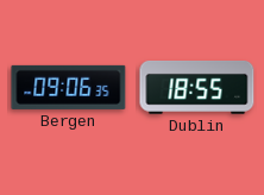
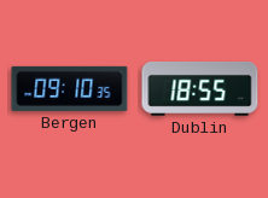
Bergen: 09:06 -> 09:10 (70, 88)
